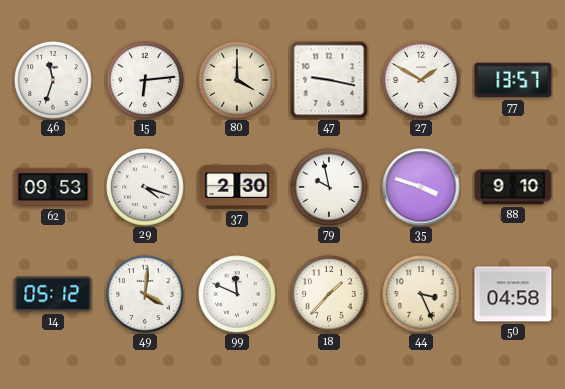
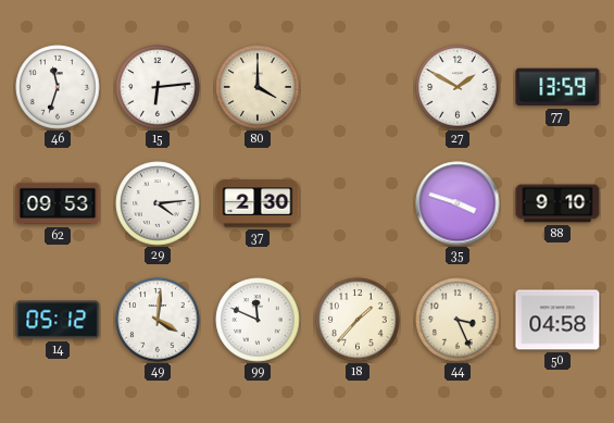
47: 9:17 -> none (329, 80)
77: 13:57 -> 13:59 (557, 87)
29: 4:18 -> 4:14 (158, 203)
79: 9:58 -> none (329, 187)
